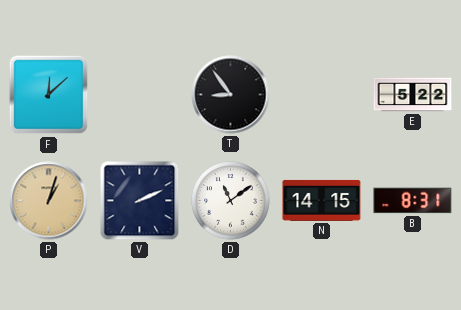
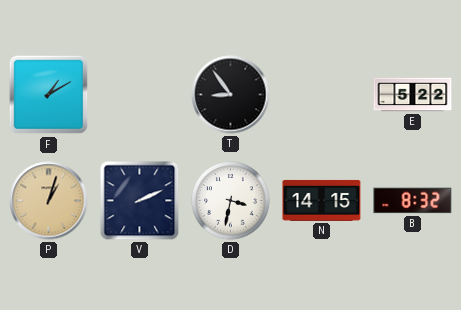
F: 12:08 -> 1:10 (49, 95)
D: 11:09 -> 3:32 (231, 201)
B: 8:31 -> 8:32 (413, 201)
